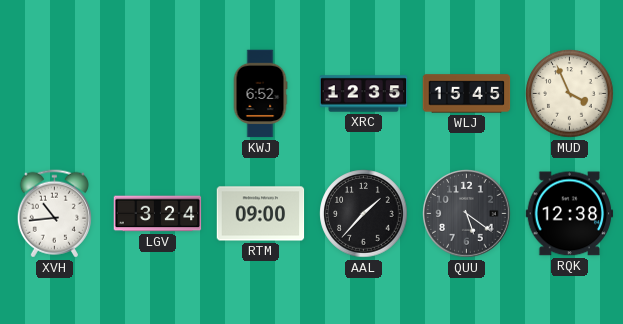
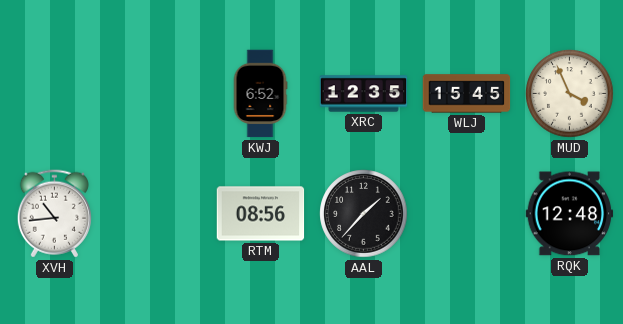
LGV: 3:24 -> none (158, 214)
RTM: 09:00 -> 08:56 (261, 214)
QUU: 5:21 -> none (467, 214)
RQK: 12:38 -> 12:48 (570, 214)
